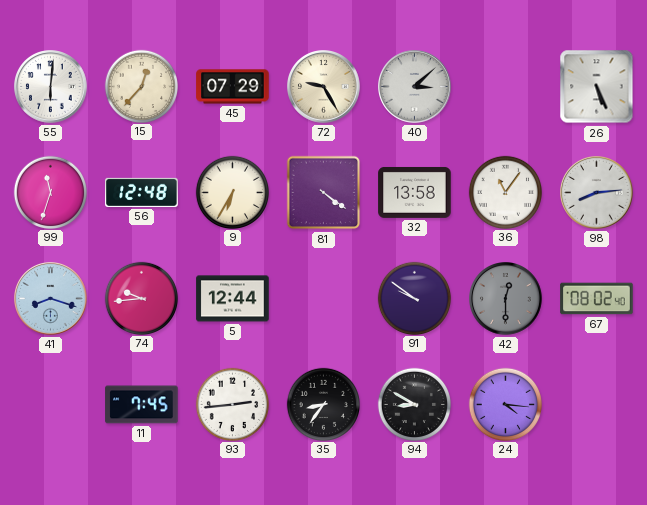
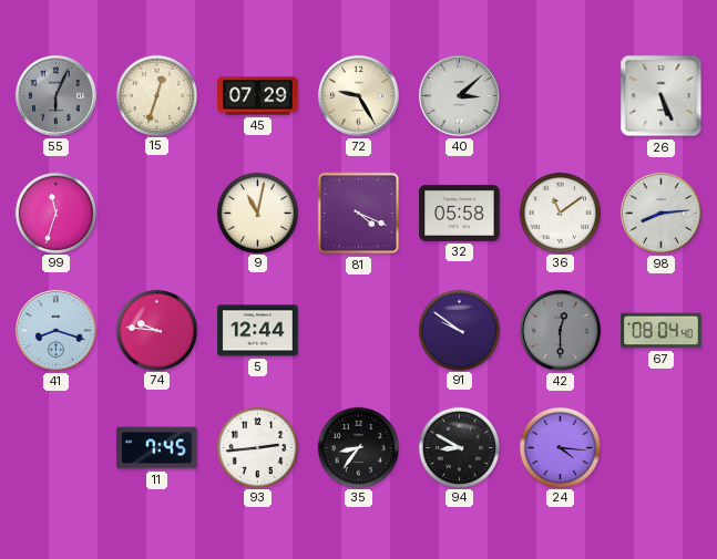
55: 6:01 -> 6:04 (57, 96)
55 dial: white -> grey (57, 96)
15: 12:37 -> 12:33 (156, 95)
56: 12:48 -> none (142, 192)
9: 6:35 -> 11:02 (257, 213)
81: 4:21 -> 4:19 (359, 214)
32: 13:58 -> 05:58 (460, 213)
36: 11:06 -> 11:09 (560, 213)
74: 9:44 -> 9:46 (156, 330)
67: 08:02 -> 08:04 (662, 331)
